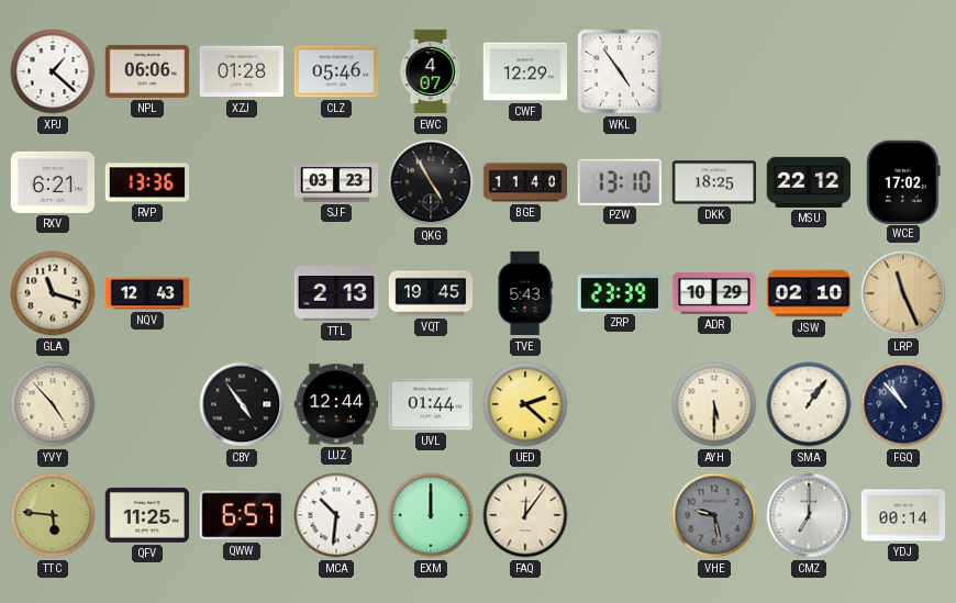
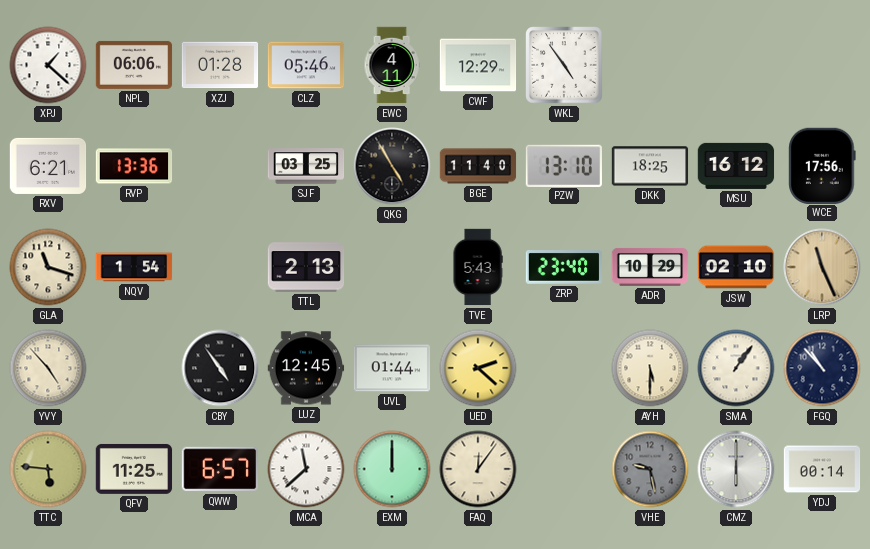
EWC: 4:07 -> 4:11 (392, 65)
SJF: 03:23 -> 03:25 (306, 166)
MSU: 22:12 -> 16:12 (736, 166)
WCE: 17:02 -> 17:56 (822, 165)
NQV: 12:43 -> 1:54 (134, 267)
VQT: 19:45 -> none (431, 293)
ZRP: 23:39 -> 23:40 (563, 268)
LUZ: 12:44 -> 12:45 (306, 368)
MCA: 10:31 -> 11:38 (306, 469)
CMZ: 7:00 -> 6:00 (736, 469)
